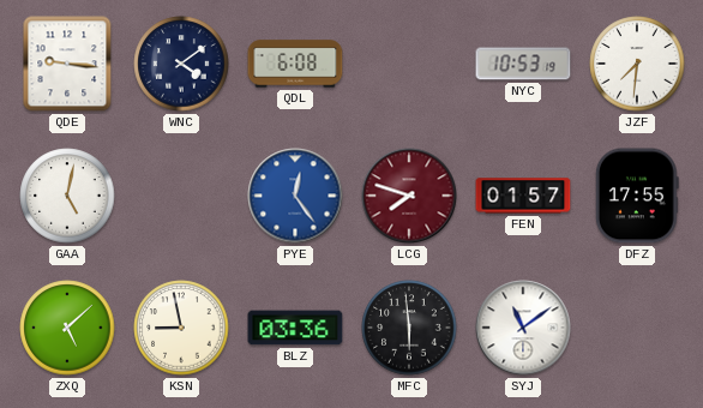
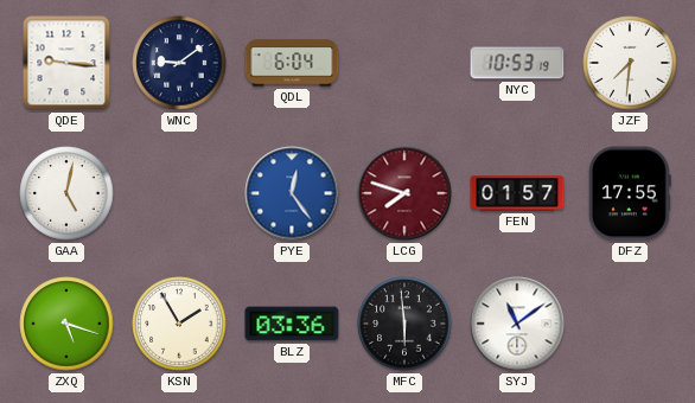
WNC: 4:09 -> 9:09 (179, 63)
QDL: 6:08 -> 6:04 (292, 63)
ZXQ: 5:08 -> 5:18 (66, 324)
KSN: 8:58 -> 1:55 (179, 324)
